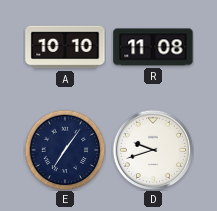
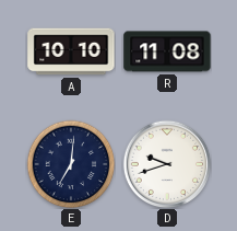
E: 7:06 -> 7:01 (71, 164)
